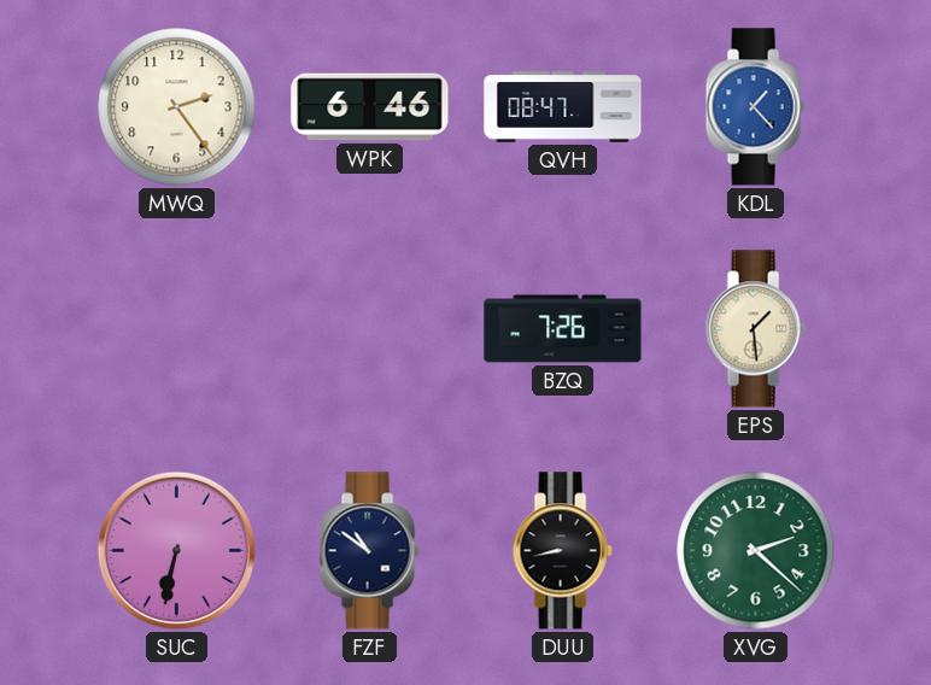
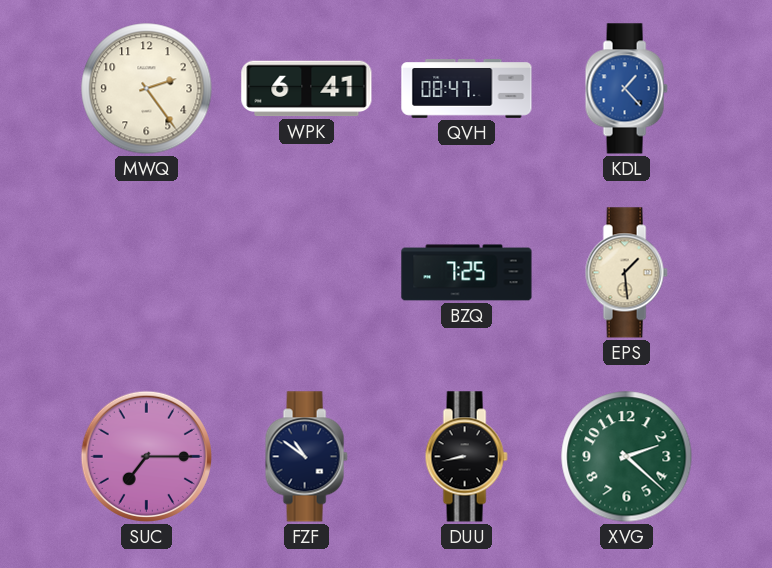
WPK: 6:46 -> 6:41 (307, 89)
BZQ: 7:26 -> 7:25 (467, 273)
SUC: 6:32 -> 7:15 (146, 456)
